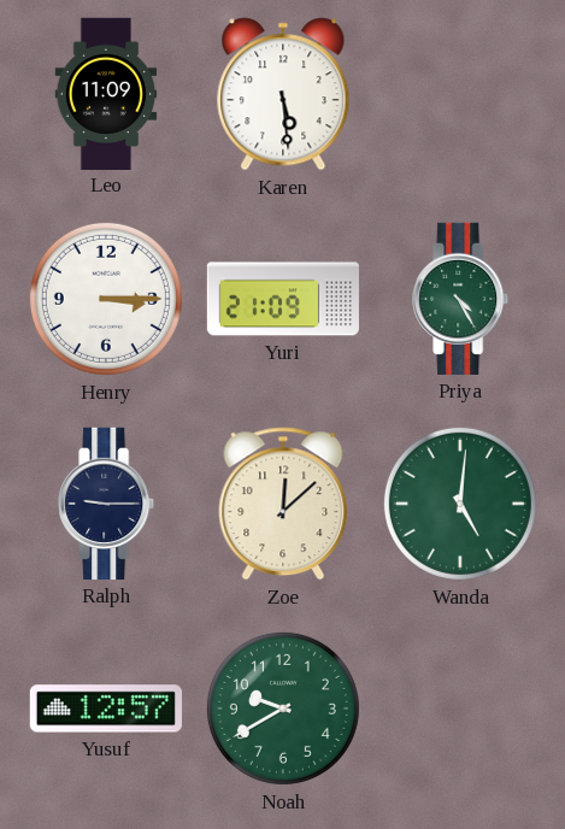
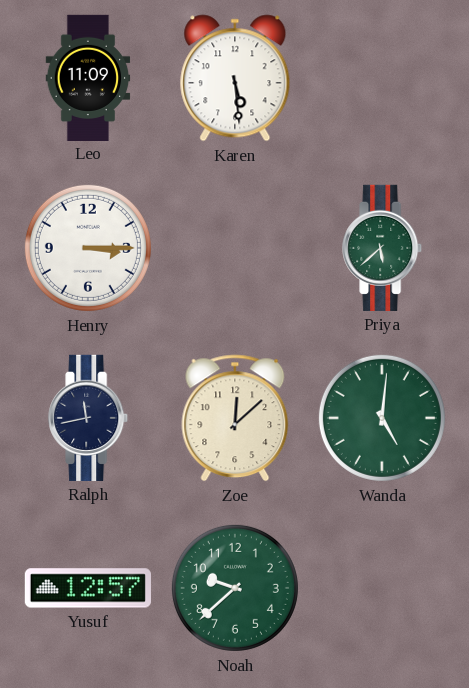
Yuri: 21:09 -> none (283, 299)
Priya: 4:25 -> 5:38 (383, 248)
Ralph: 9:15 -> 11:43 (89, 418)
Noah: 9:40 -> 9:38 (235, 588)
